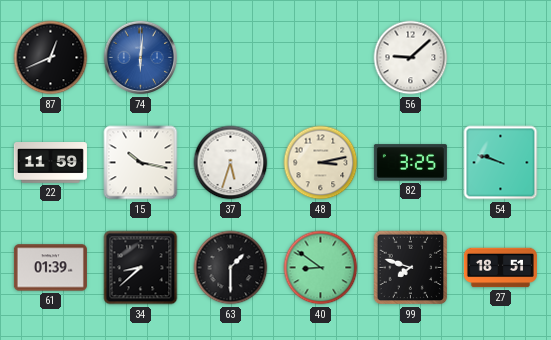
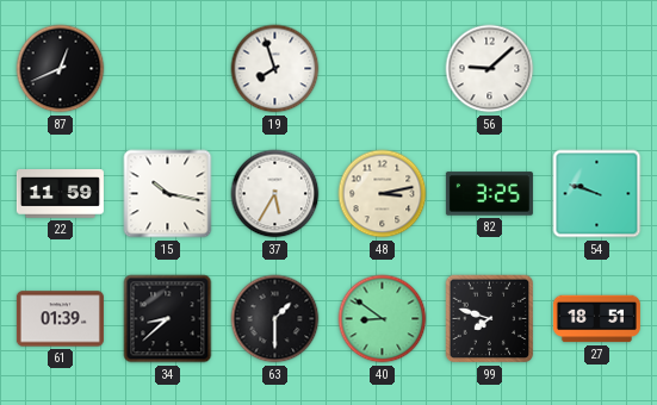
74: 6:01 -> none (141, 58)
19: none -> 7:57 (275, 69)
37: 5:33 -> 5:35 (275, 194)
